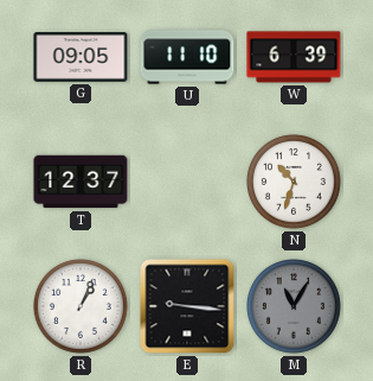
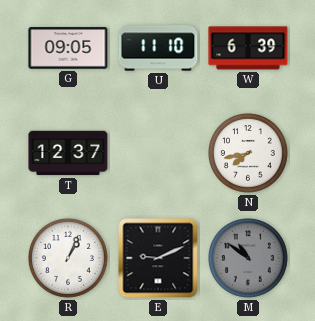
N: 10:33 -> 7:43 (249, 154)
E: 9:16 -> 9:11 (158, 258)
M: 11:05 -> 10:51 (249, 259)
